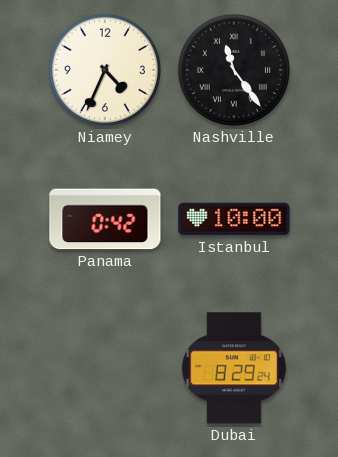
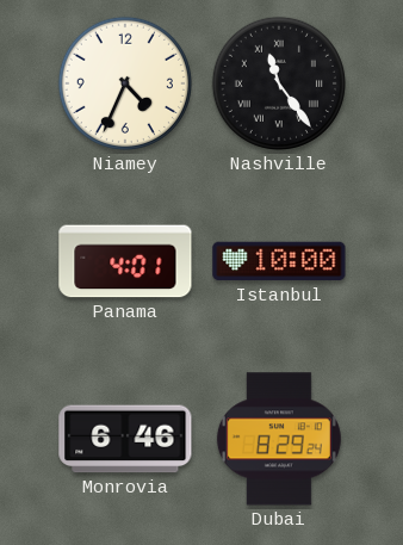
Panama: 0:42 -> 4:01 (125, 261)
Monrovia: none -> 6:46 (125, 439)
